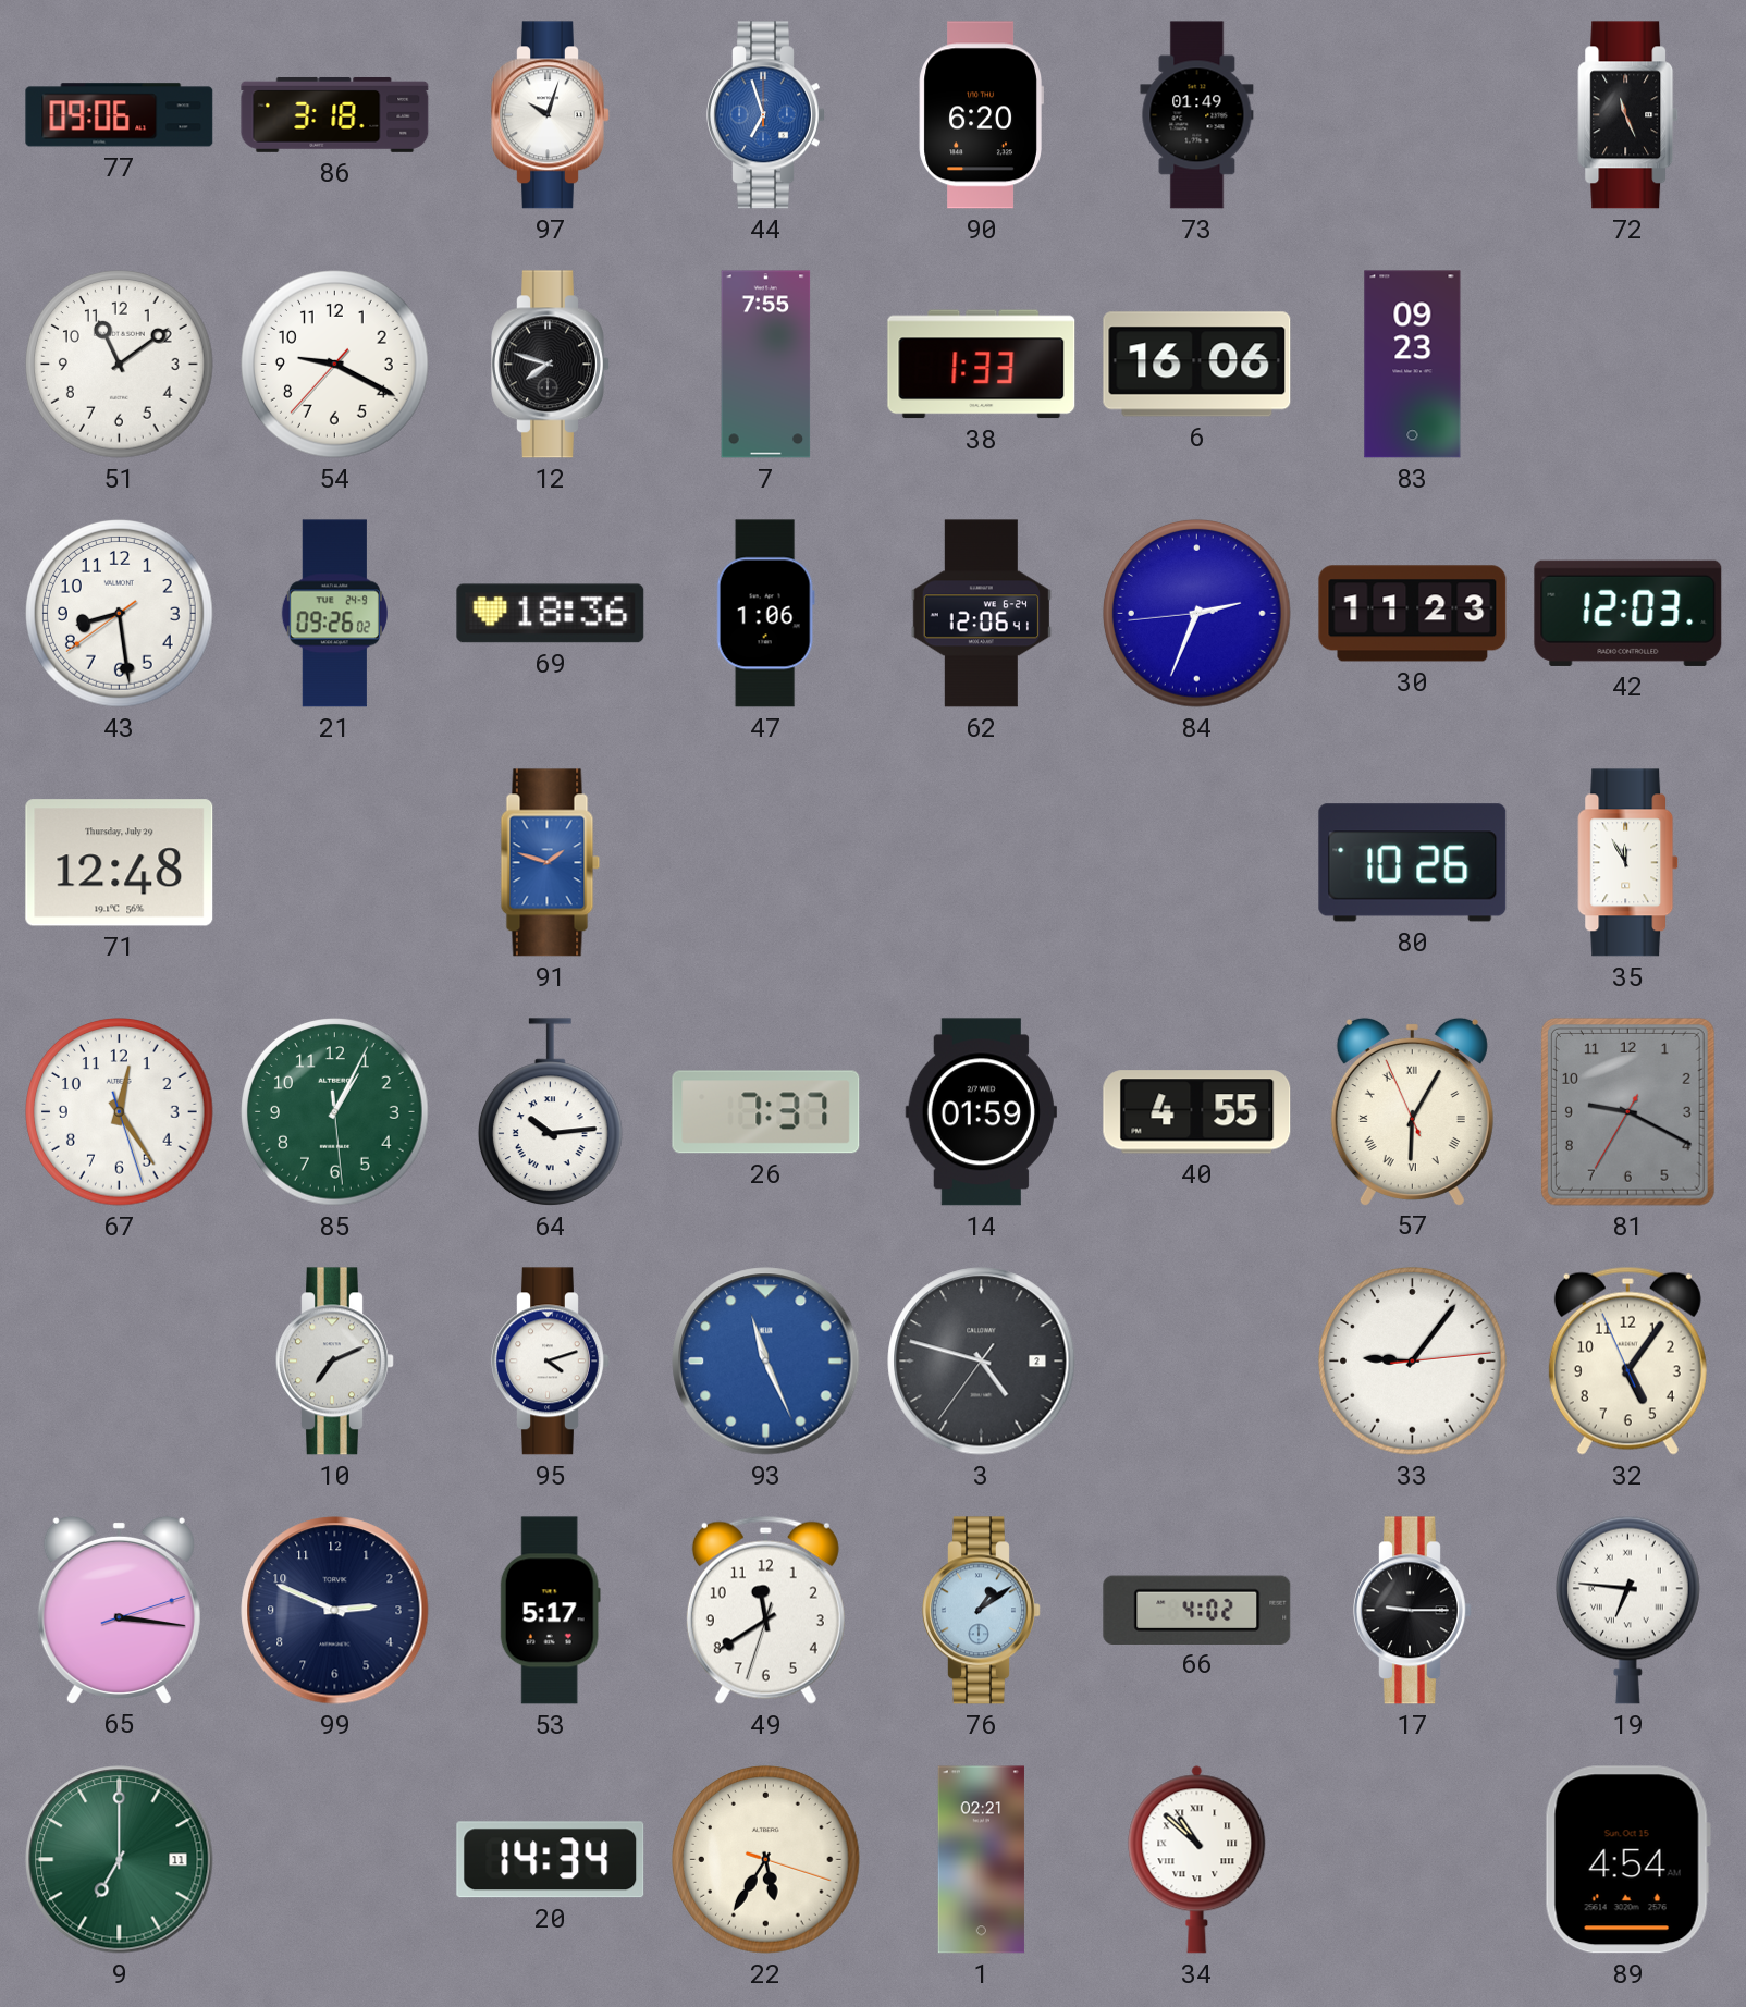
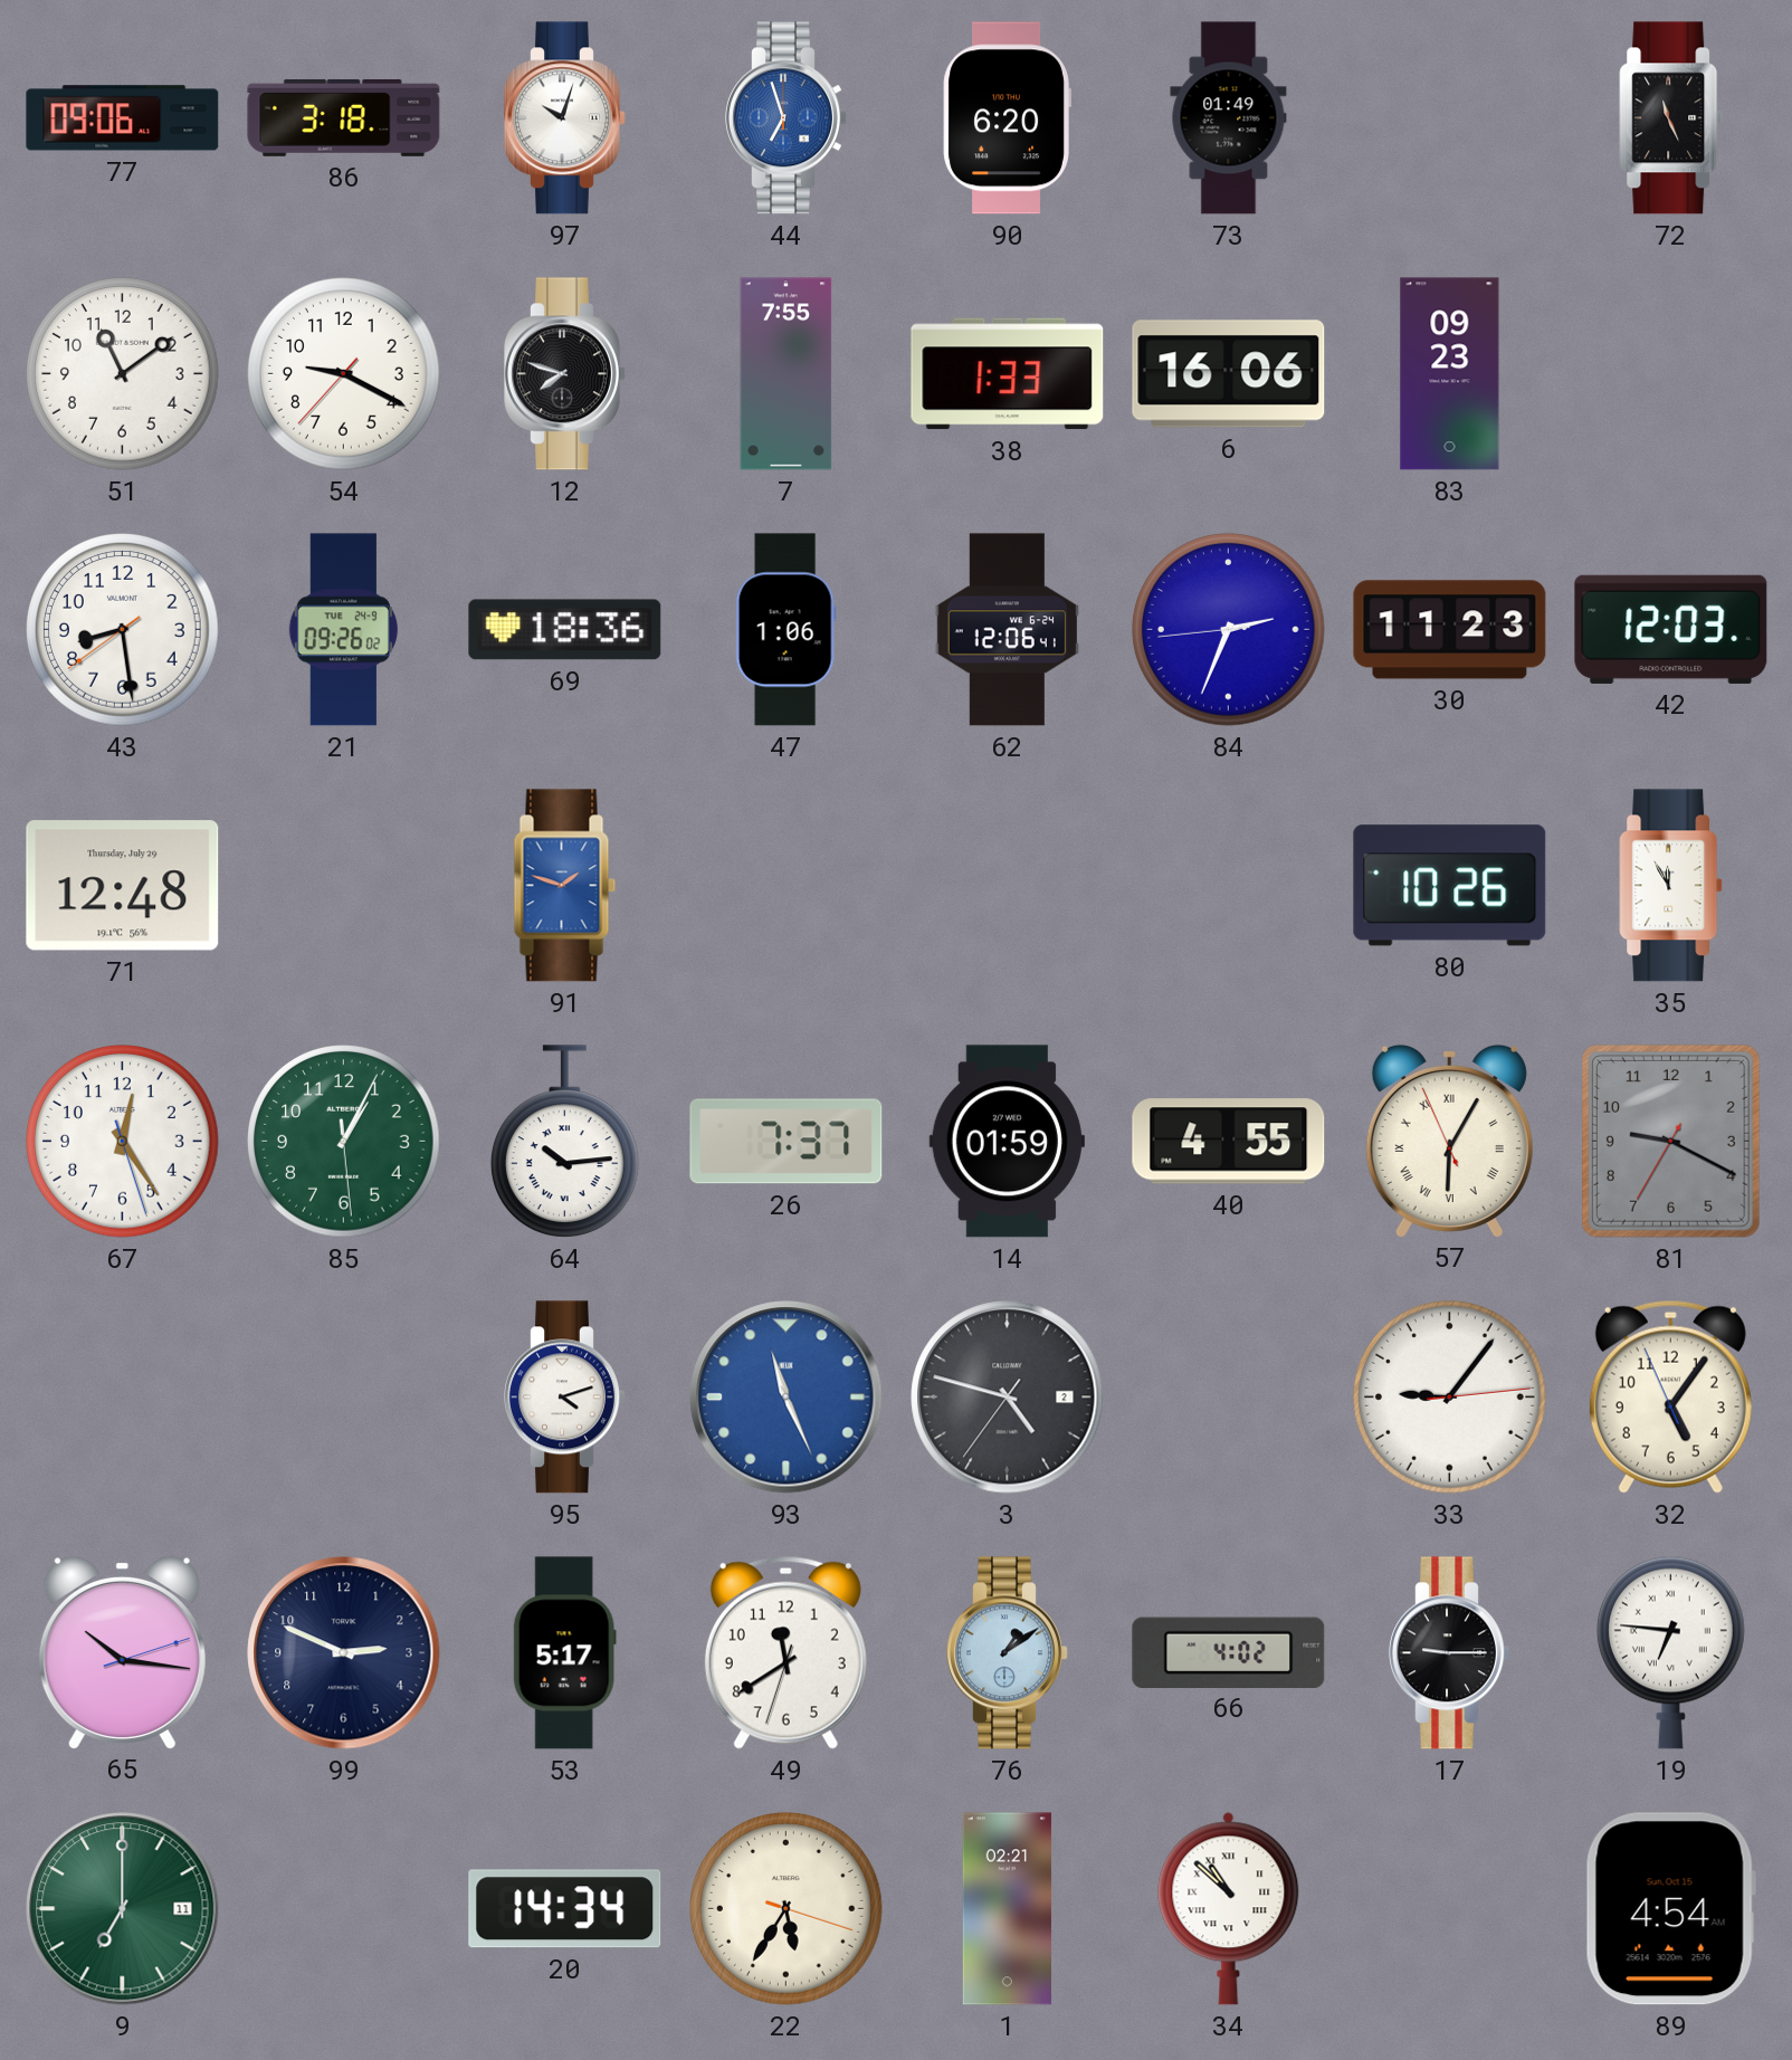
10: 7:11 -> none (335, 1362)
65: 3:16 -> 10:16 (122, 1652)
